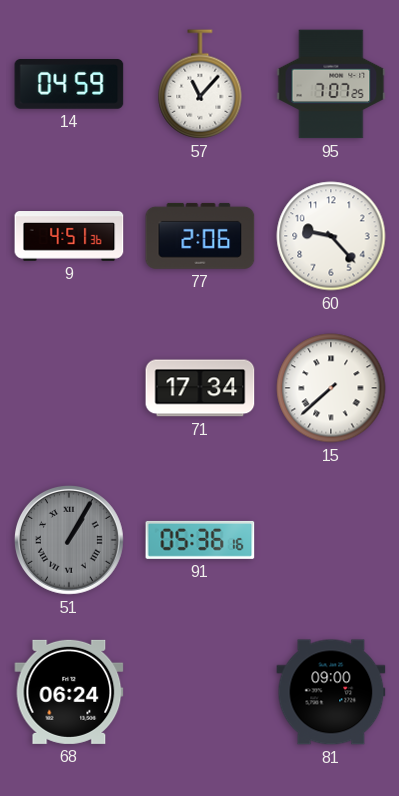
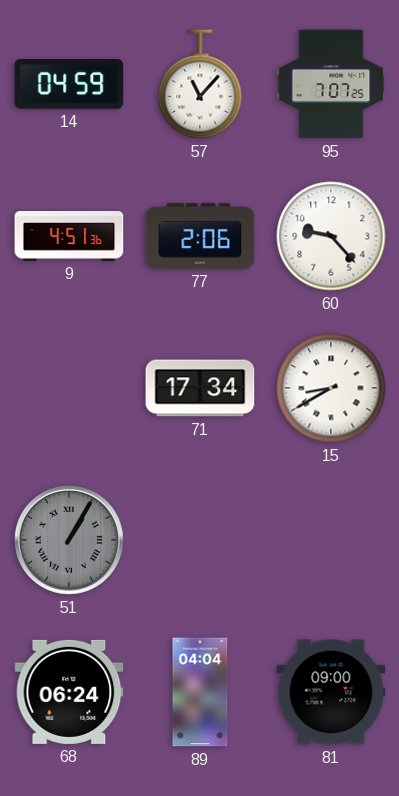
15: 7:38 -> 8:40 (331, 388)
91: 05:36 -> none (200, 540)
89: none -> 04:04 (200, 692)
